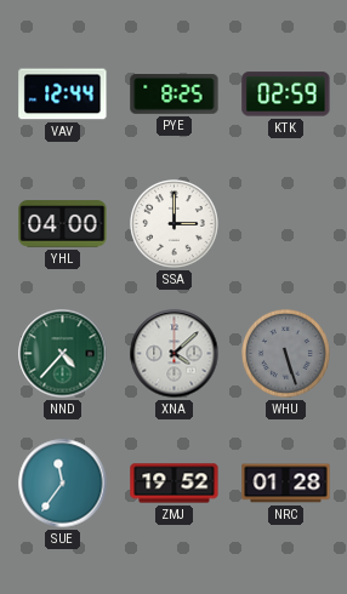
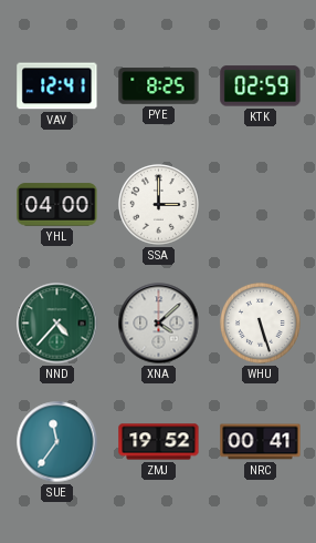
VAV: 12:44 -> 12:41 (57, 86)
WHU dial: grey -> white (261, 324)
NRC: 01:28 -> 00:41 (261, 442)
